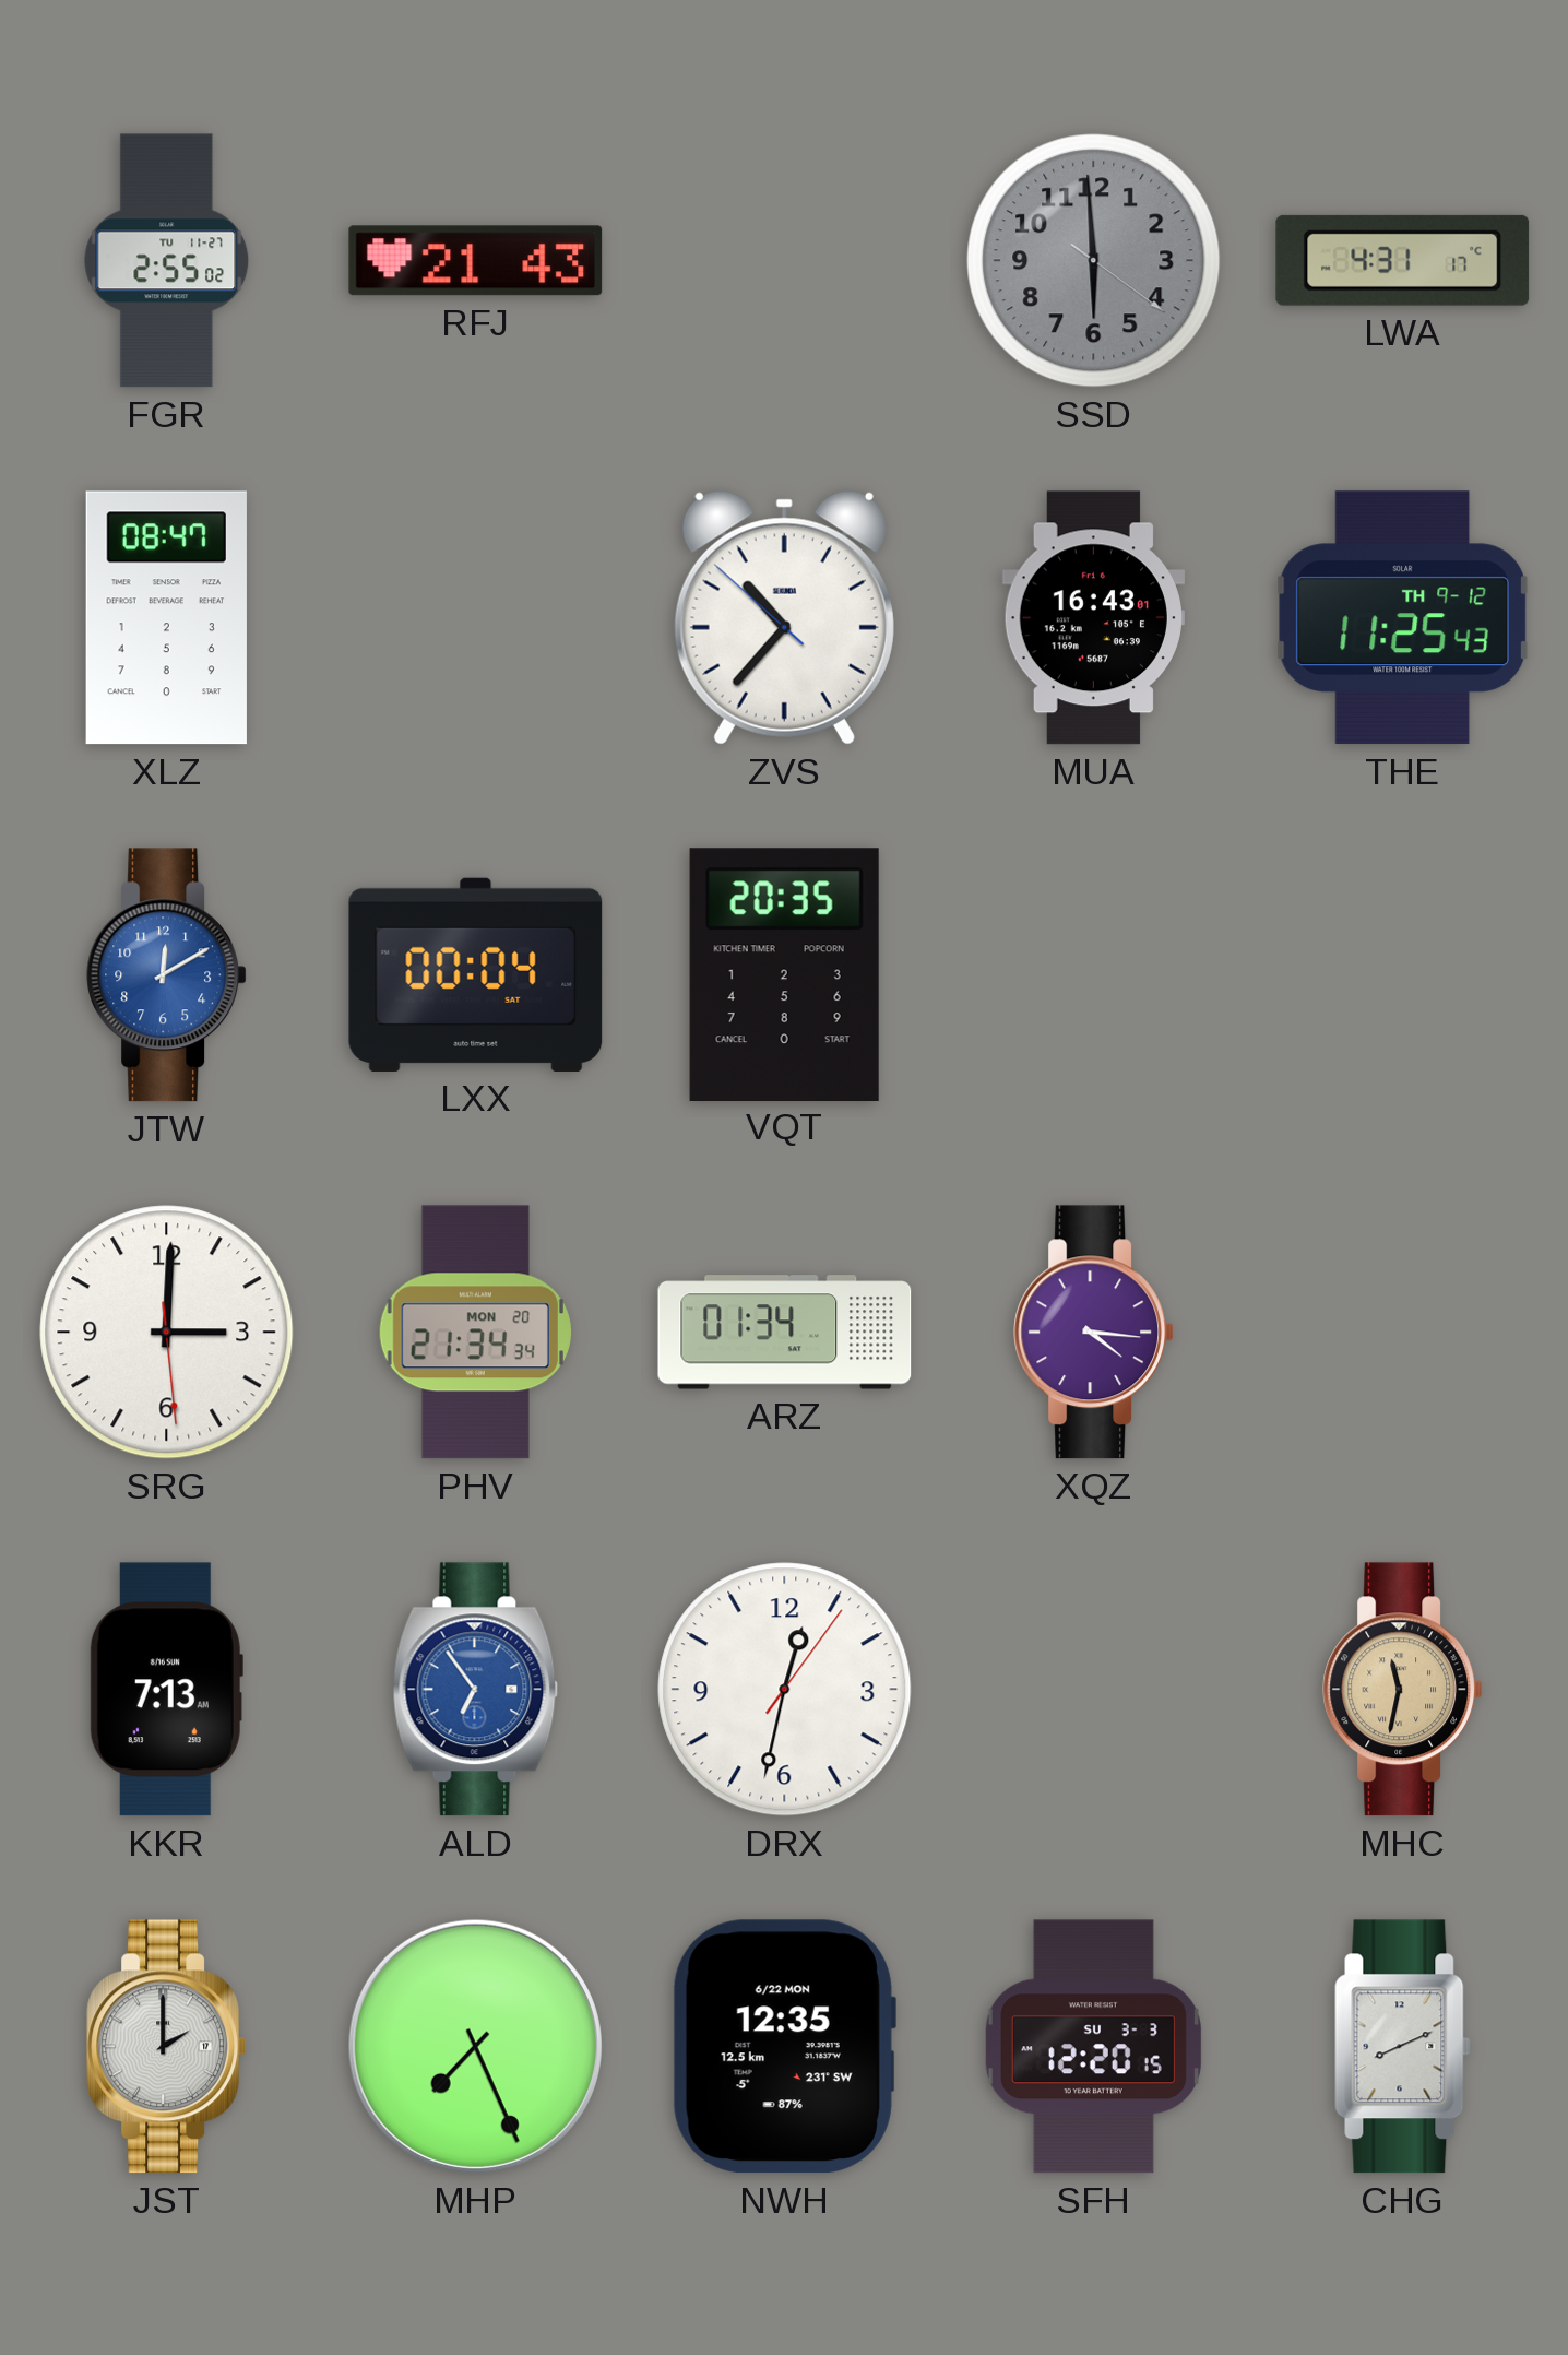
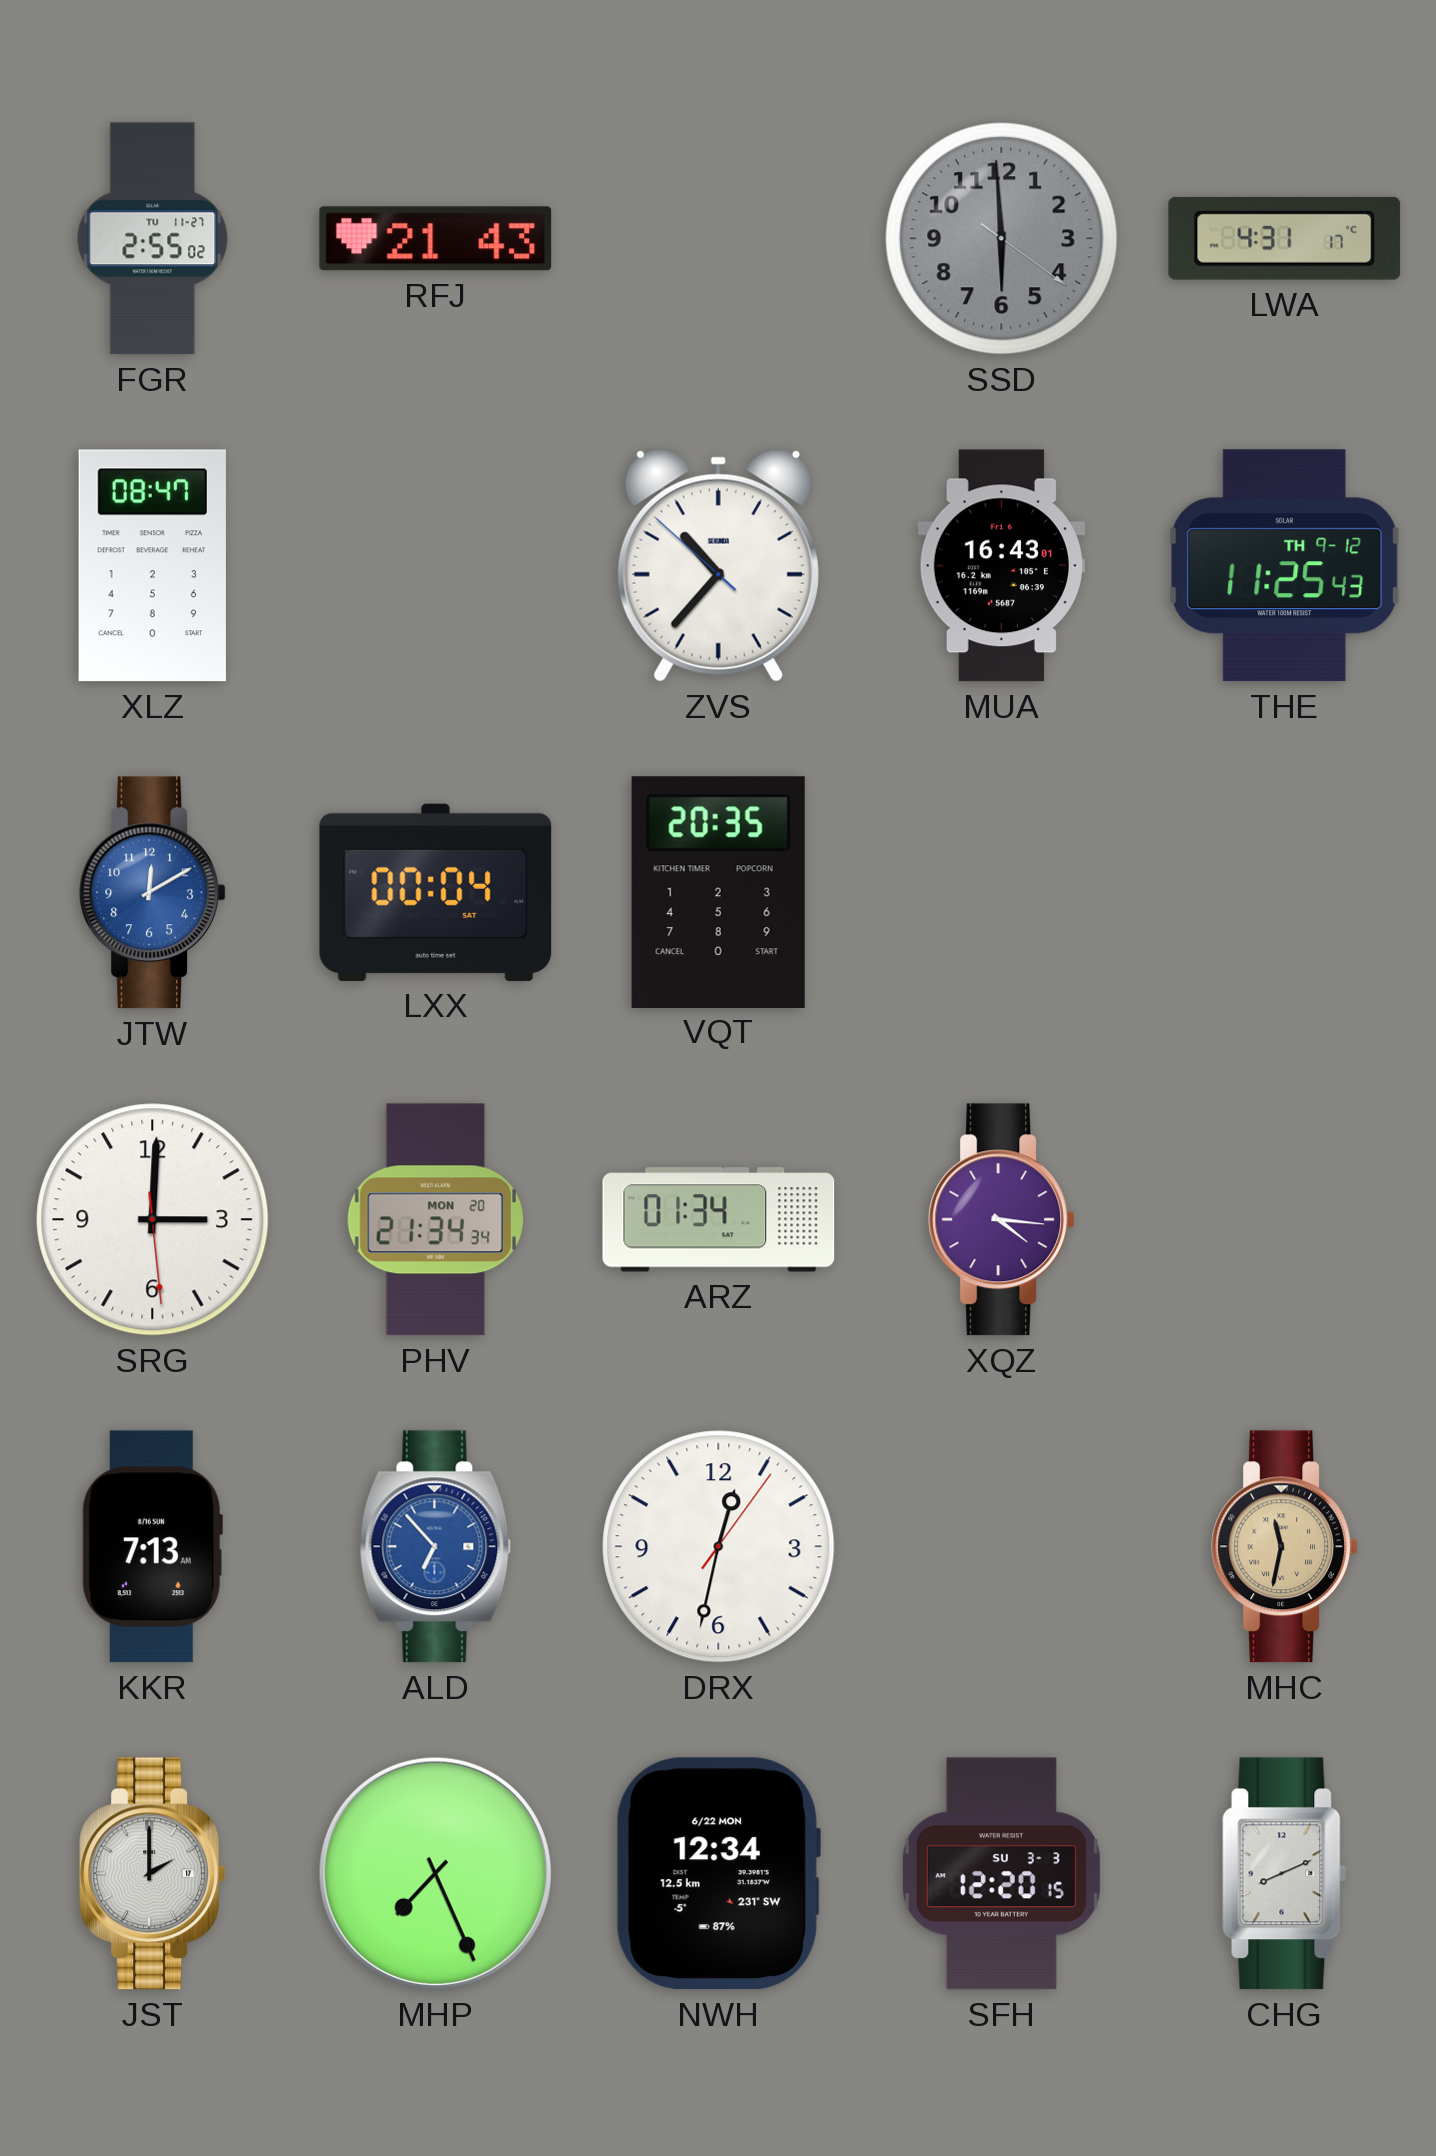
ALD: 6:54 -> 6:53 (436, 1547)
NWH: 12:35 -> 12:34 (718, 1874)
